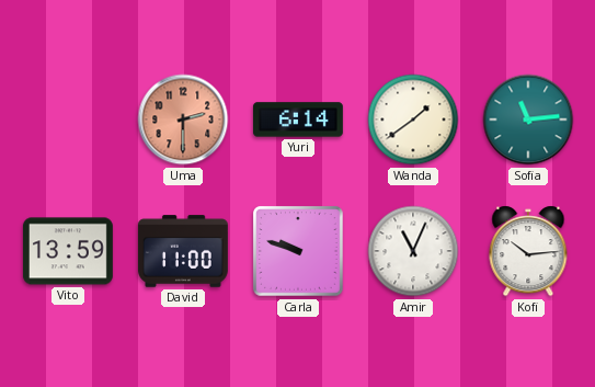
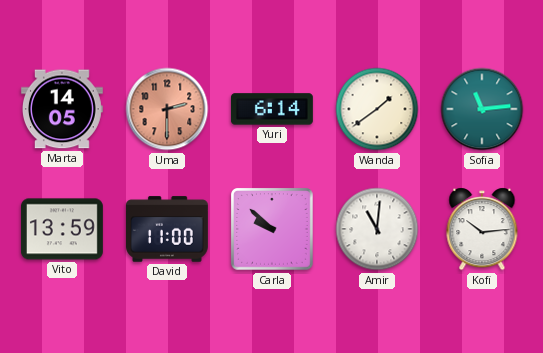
Marta: none -> 14:05 (62, 109)
Carla: 9:48 -> 9:52 (273, 230)
Amir: 11:04 -> 11:01 (377, 229)
